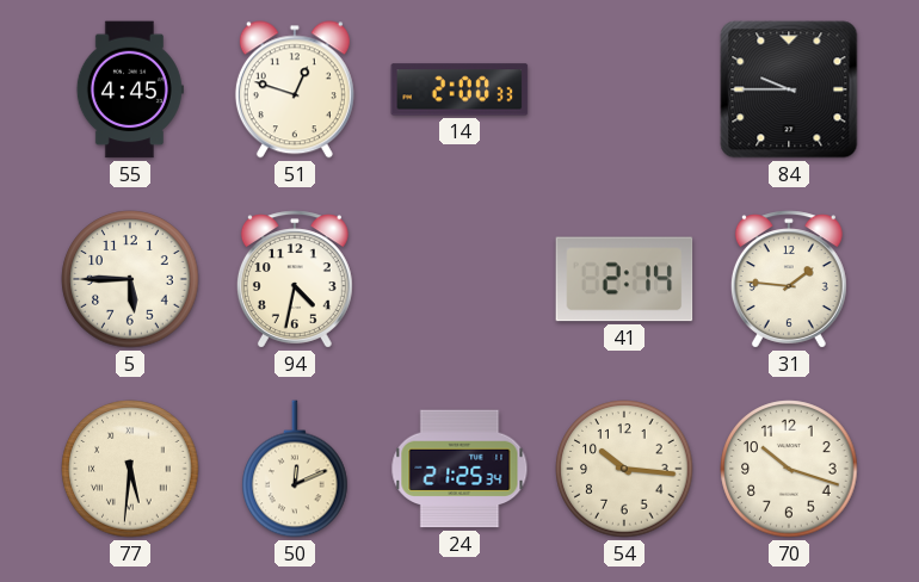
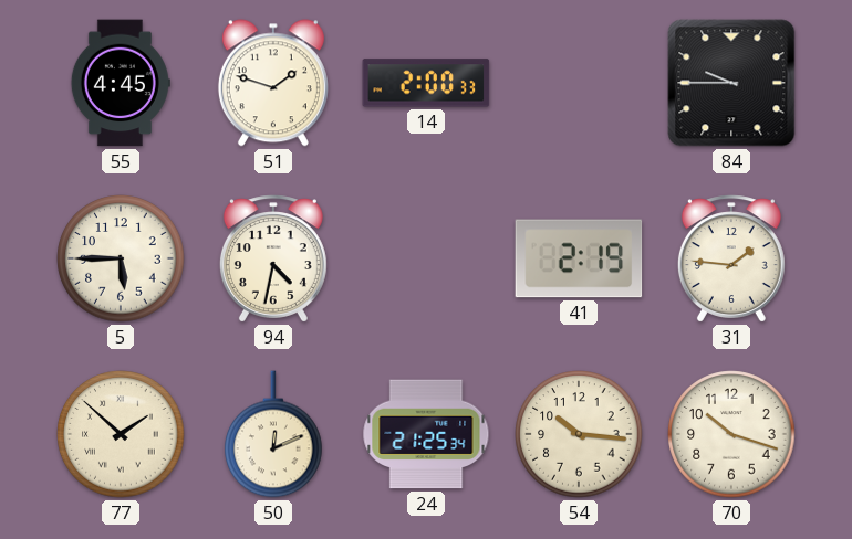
51: 12:48 -> 1:48 (273, 83)
41: 2:14 -> 2:19 (579, 258)
77: 5:31 -> 1:52 (121, 434)
